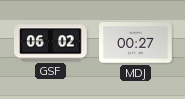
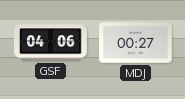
GSF: 06:02 -> 04:06 (51, 43)
